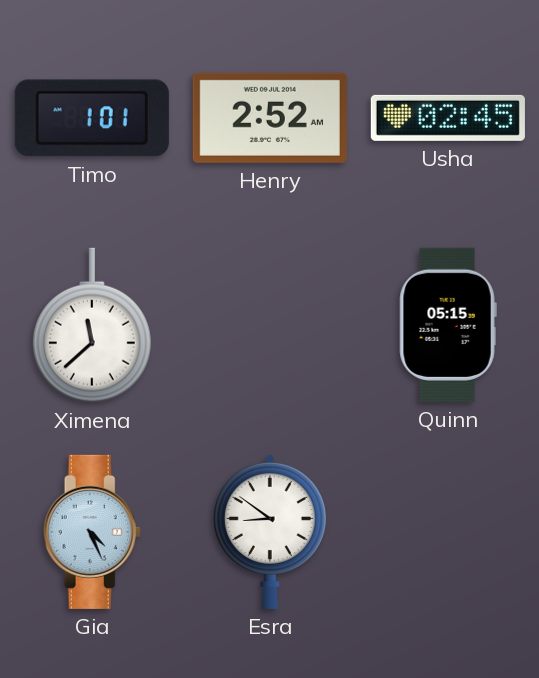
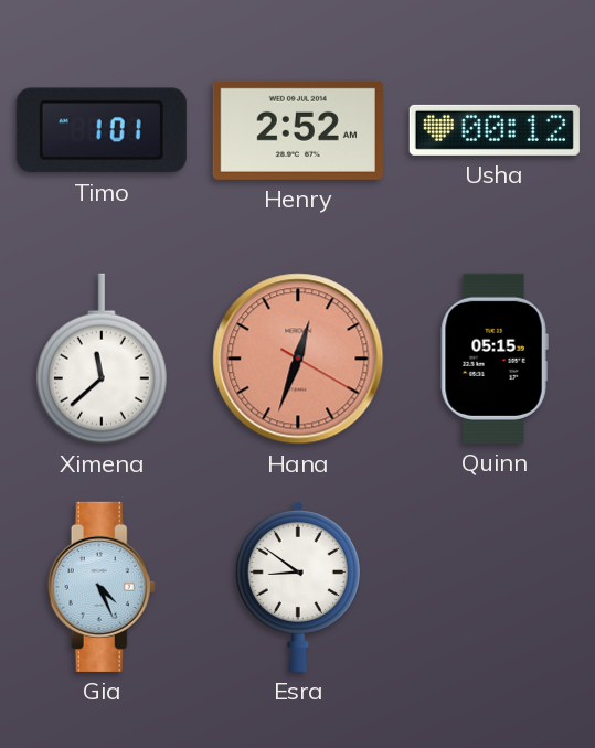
Usha: 02:45 -> 00:12 (495, 130)
Hana: none -> 12:33 (298, 359)
